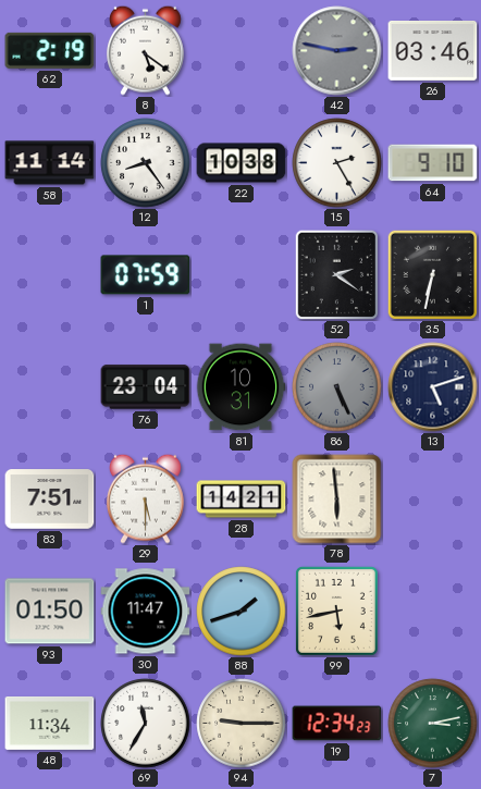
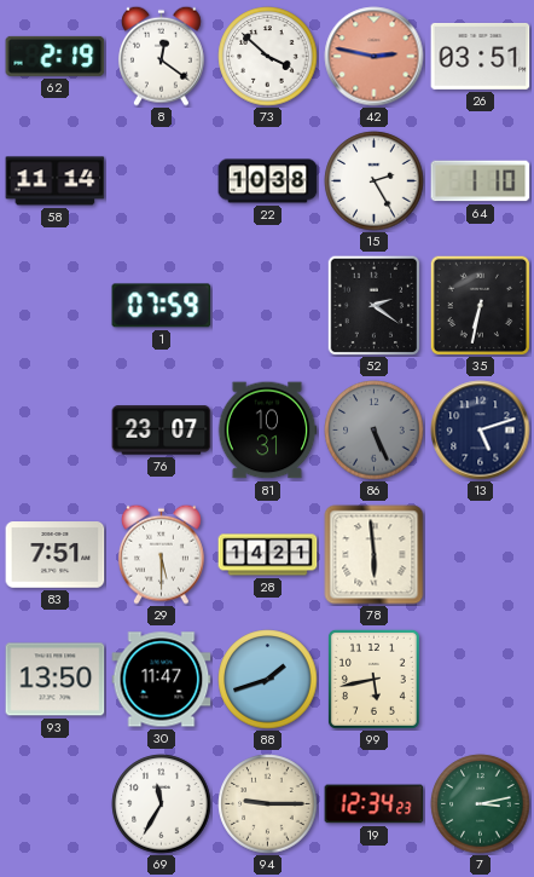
8: 5:21 -> 12:21 (161, 56)
73: none -> 3:52 (268, 57)
42 dial: grey -> salmon (375, 57)
26: 03:46 -> 03:51 (481, 56)
12: 8:24 -> none (146, 163)
64: 9:10 -> 1:10 (481, 181)
76: 23:04 -> 23:07 (162, 431)
93: 01:50 -> 13:50 (56, 680)
48: 11:34 -> none (50, 723)
